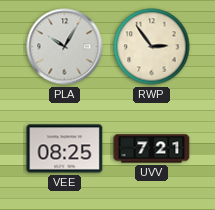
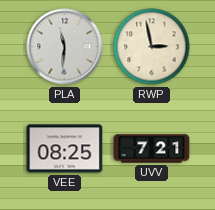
PLA: 10:05 -> 11:31 (65, 47)
RWP: 2:54 -> 2:58 (152, 47)
